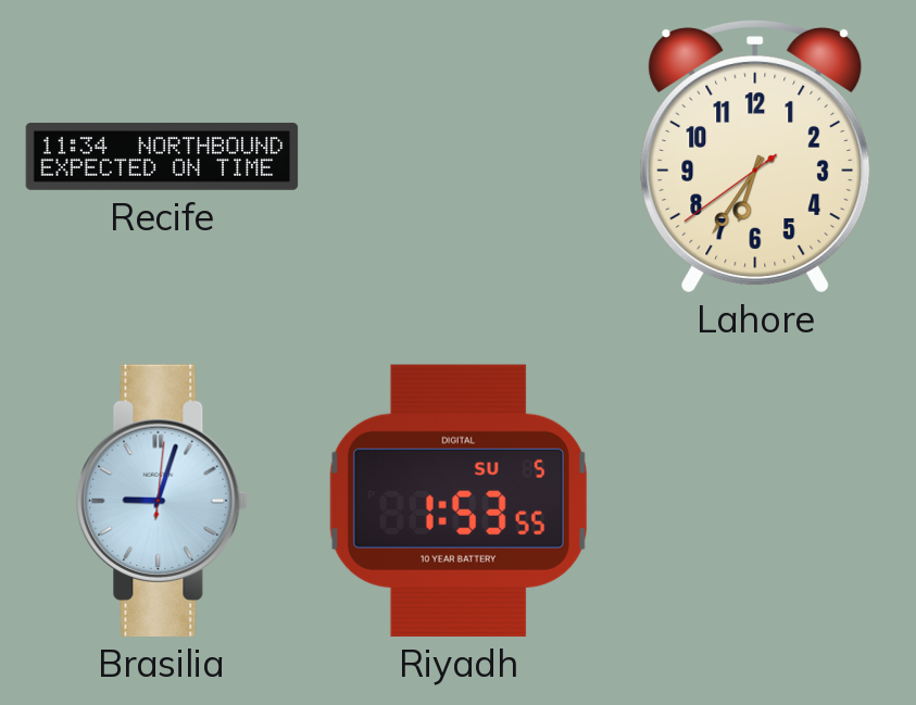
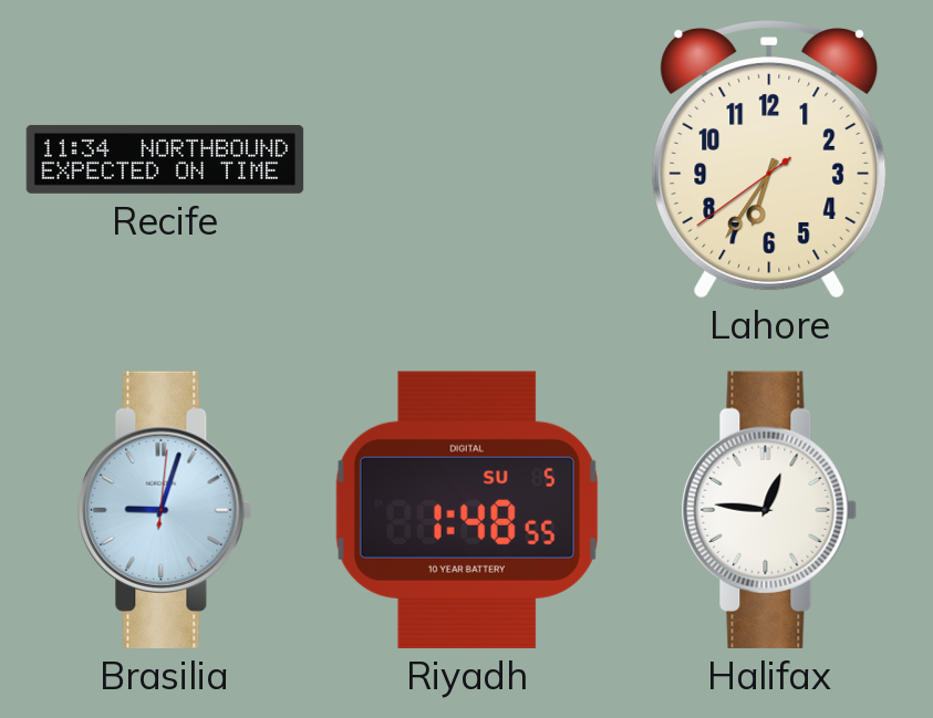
Riyadh: 1:53 -> 1:48 (467, 510)
Halifax: none -> 12:46 (769, 510)
